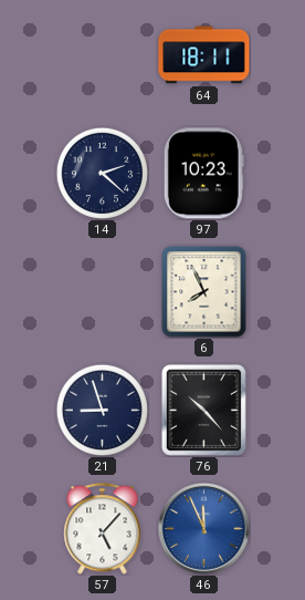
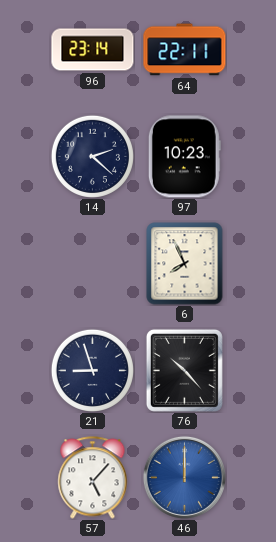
96: none -> 23:14 (93, 50)
64: 18:11 -> 22:11 (185, 50)
46: 11:56 -> 12:00 (184, 477)
